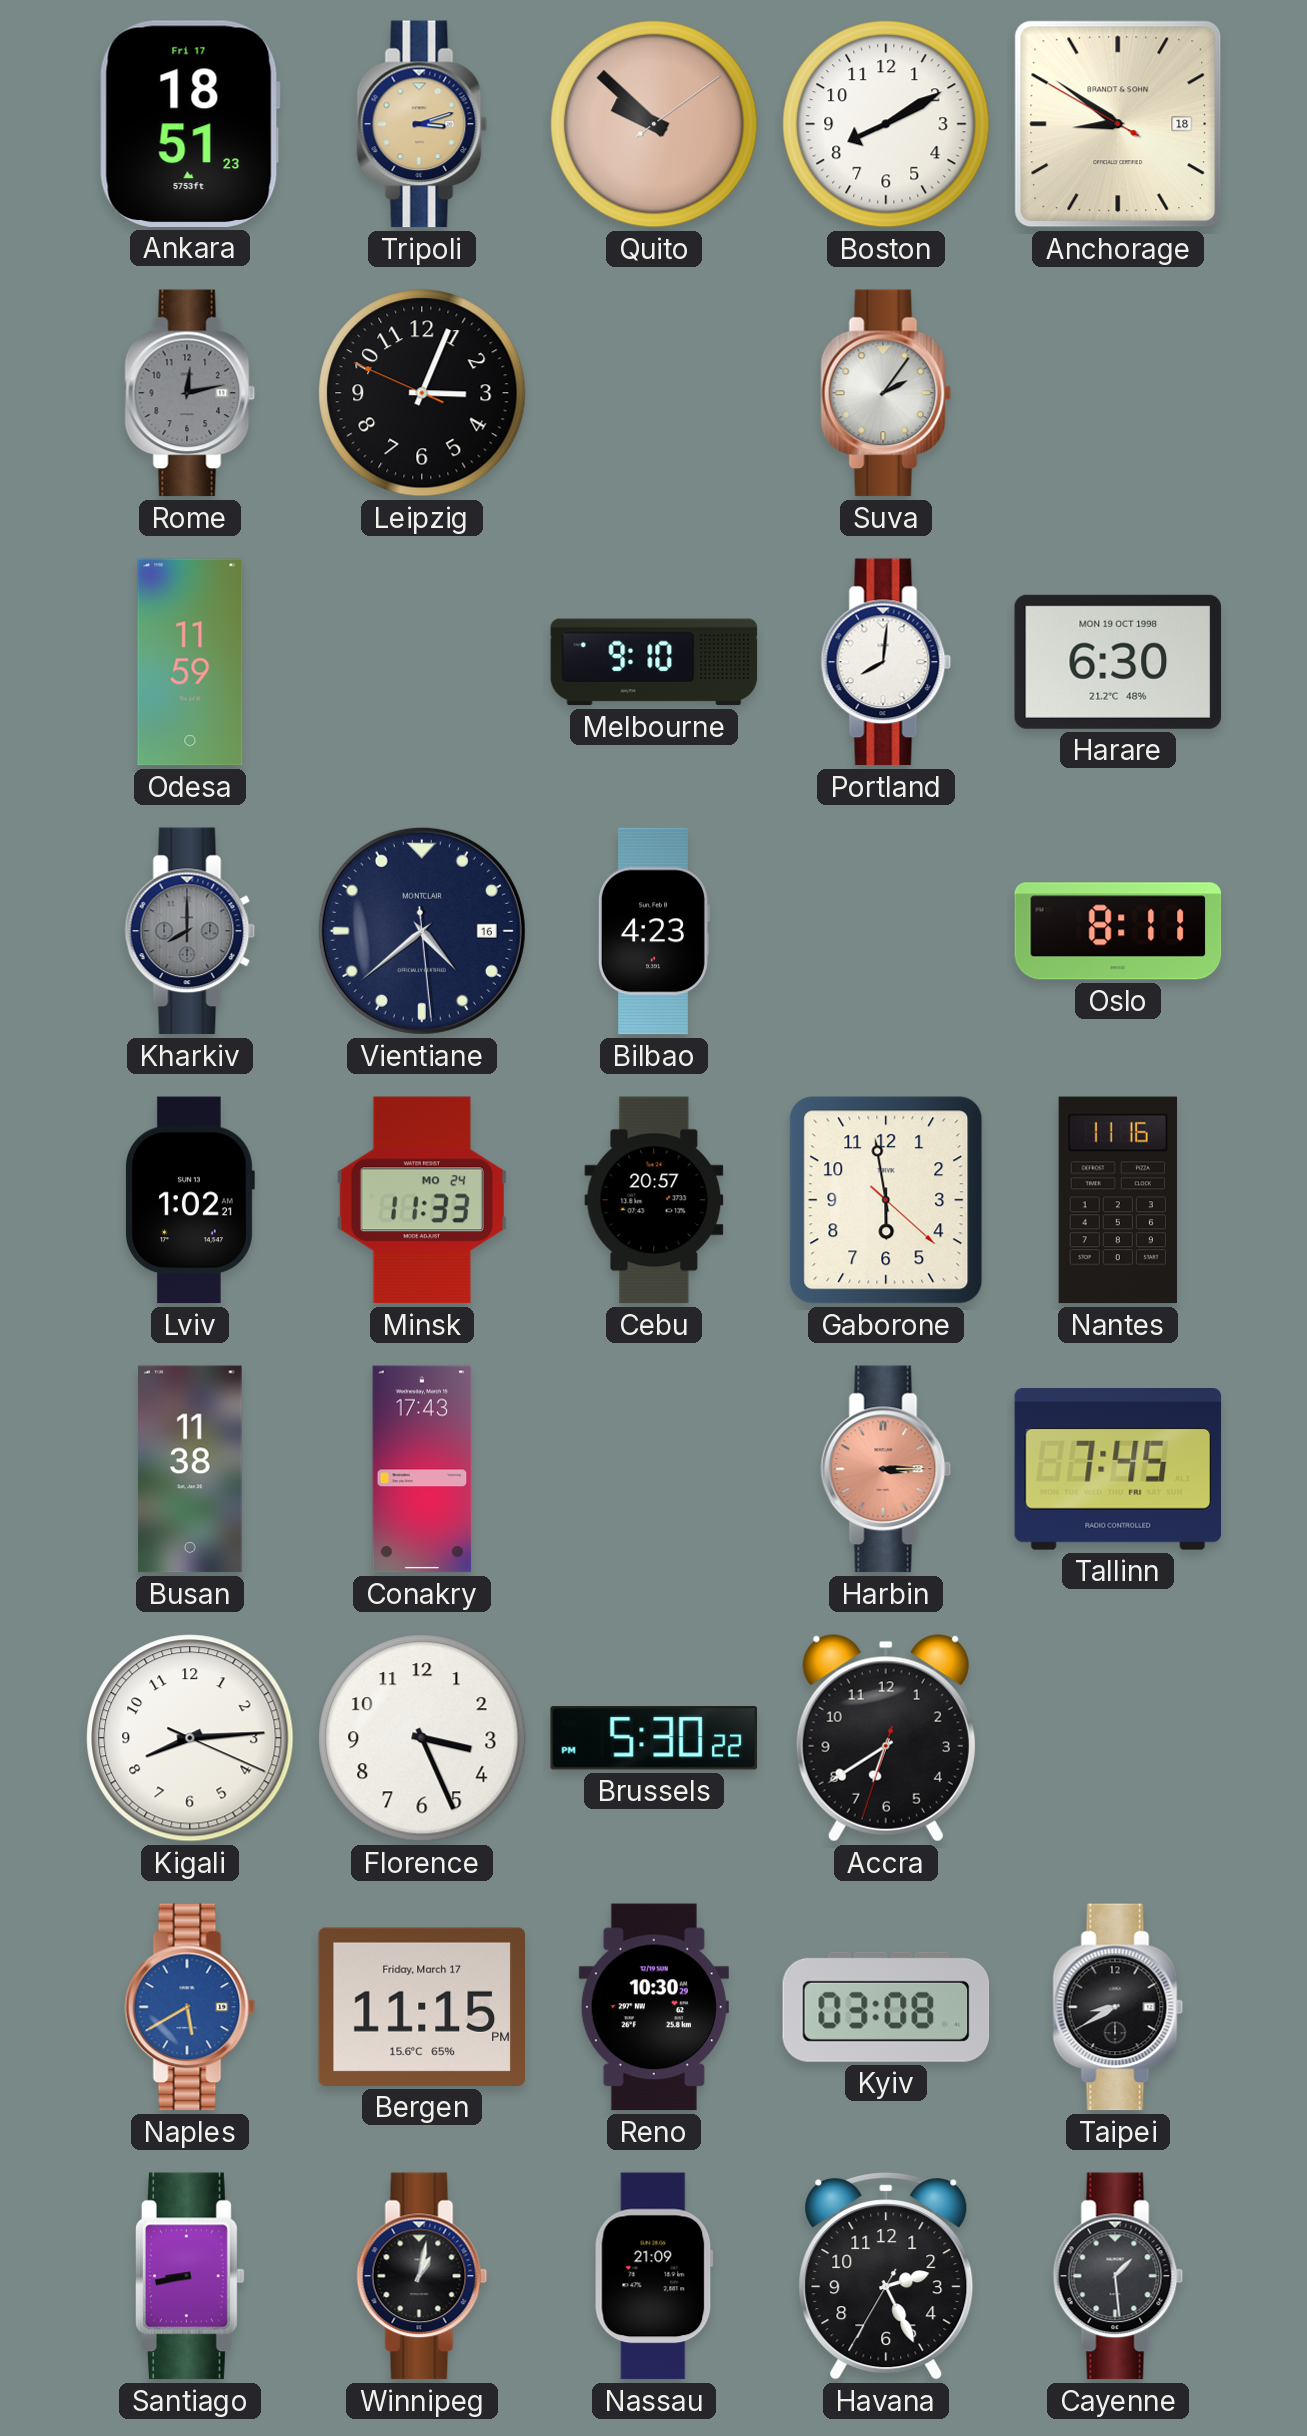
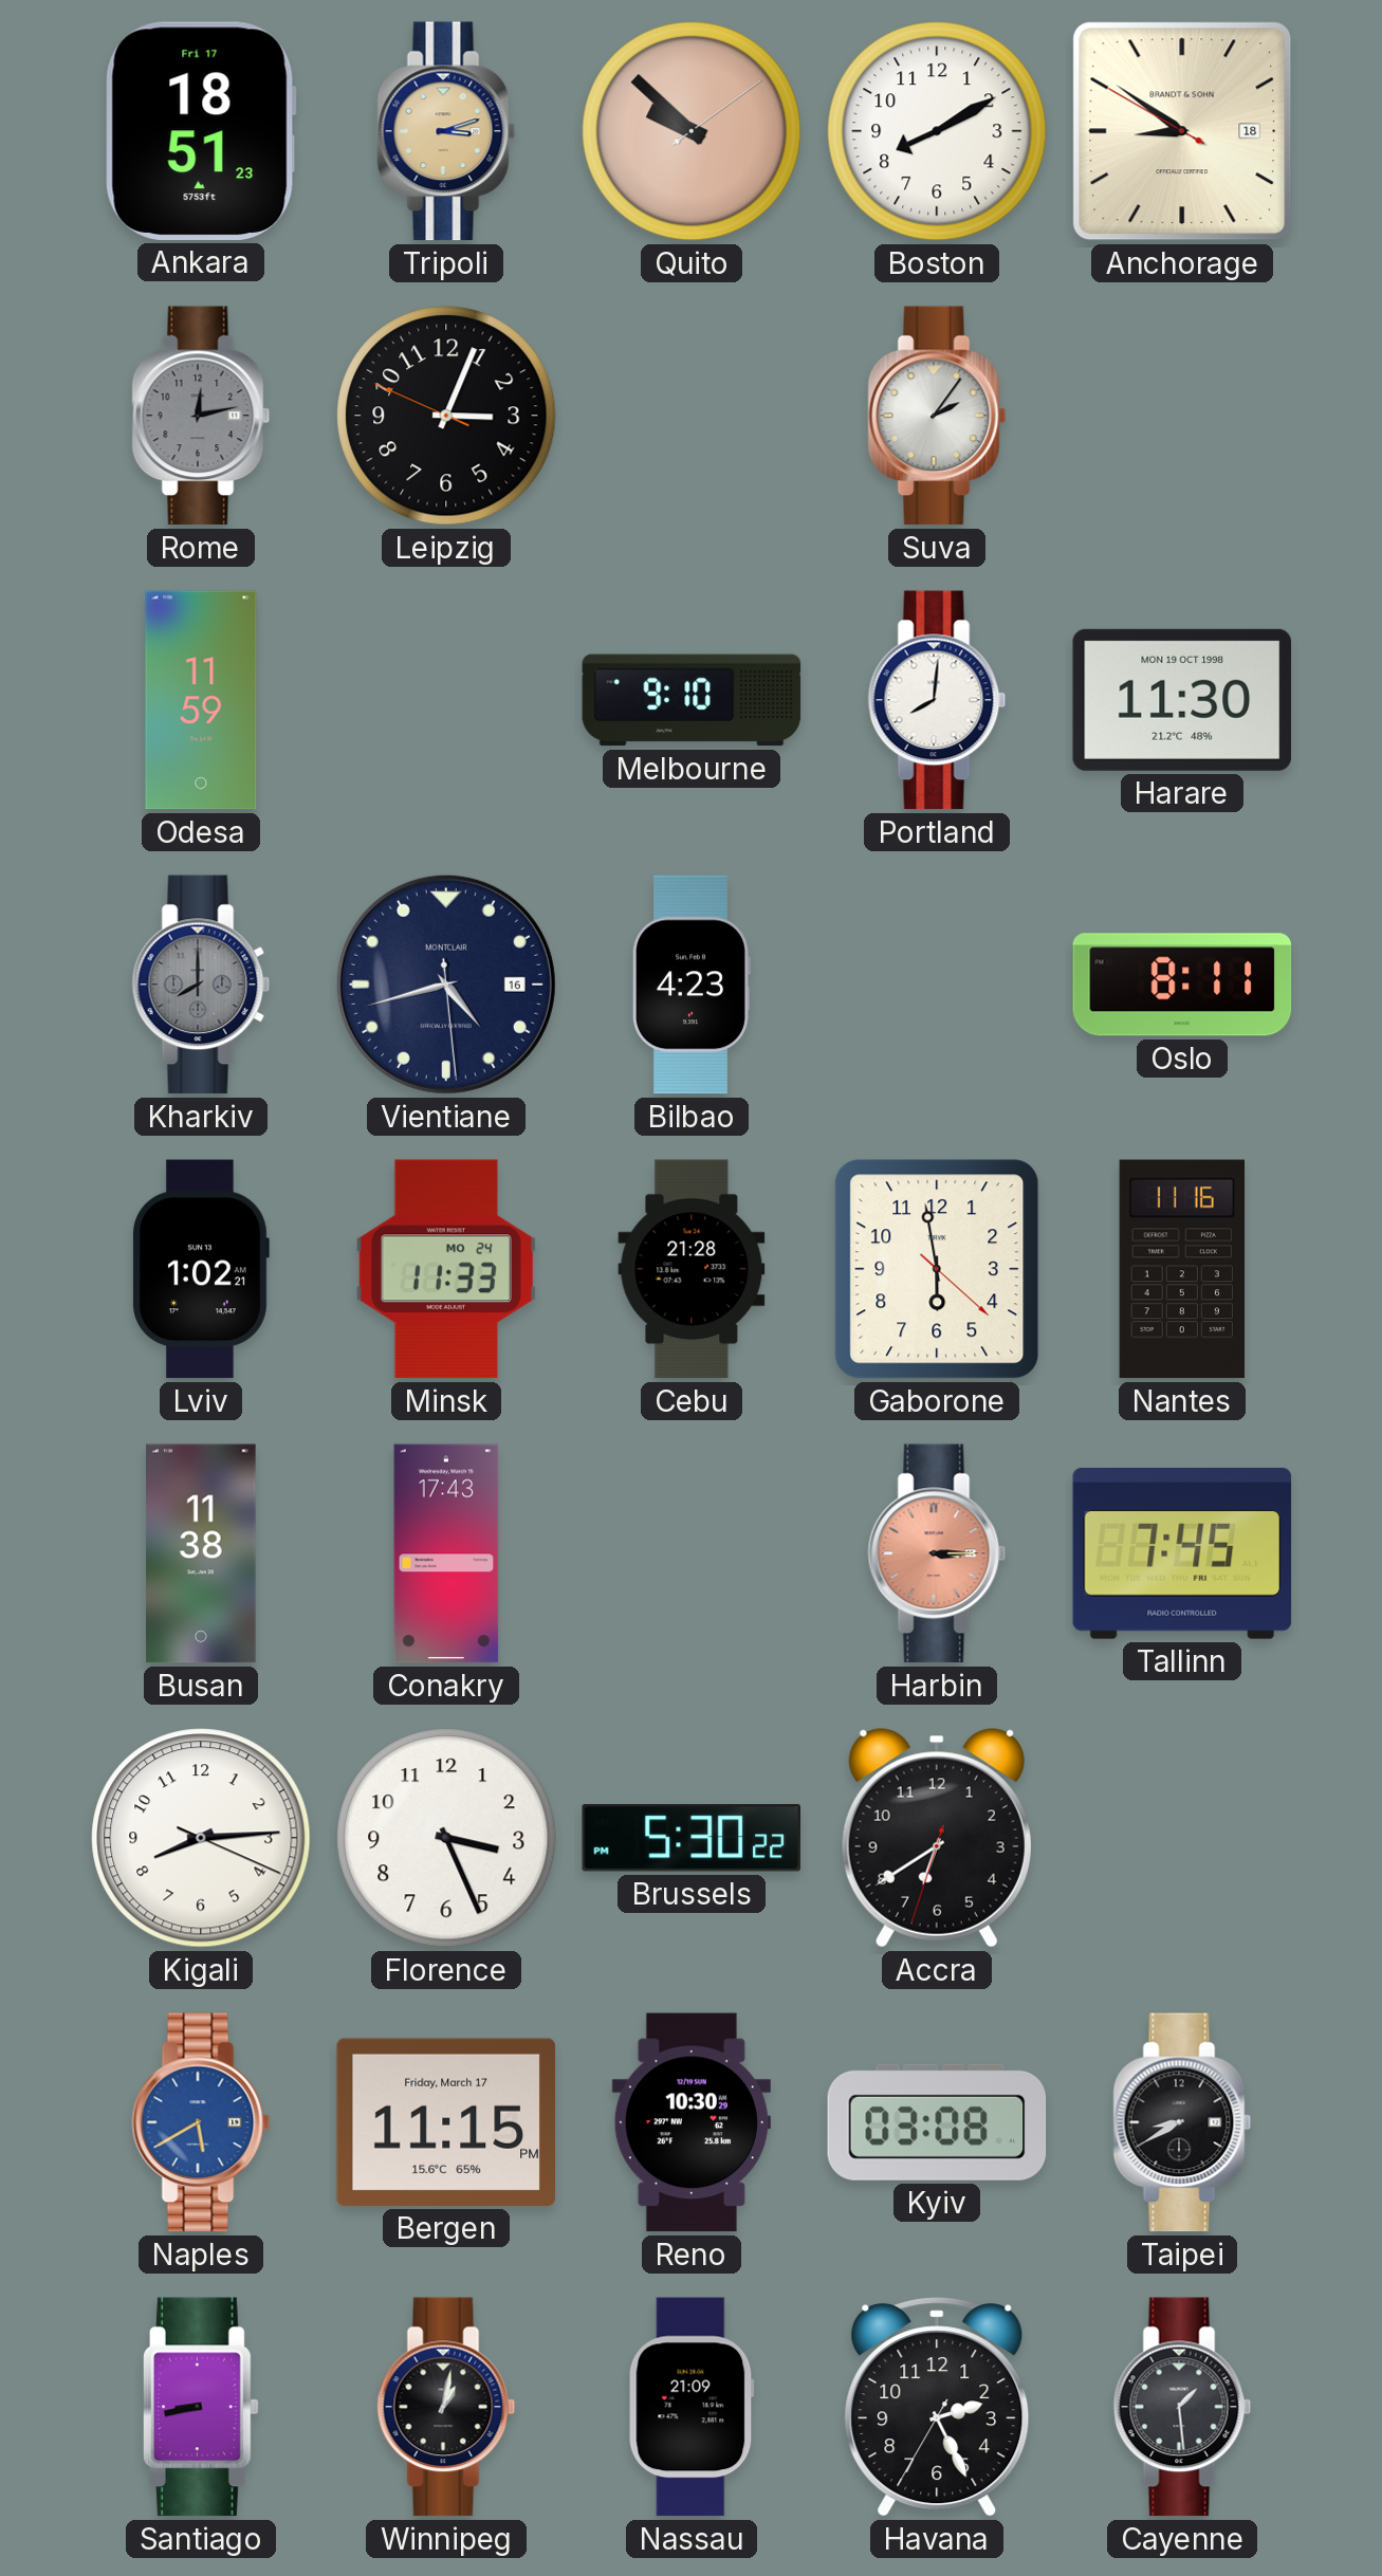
Harare: 6:30 -> 11:30 (1181, 700)
Vientiane: 4:38 -> 4:42 (446, 985)
Cebu: 20:57 -> 21:28 (692, 1269)
